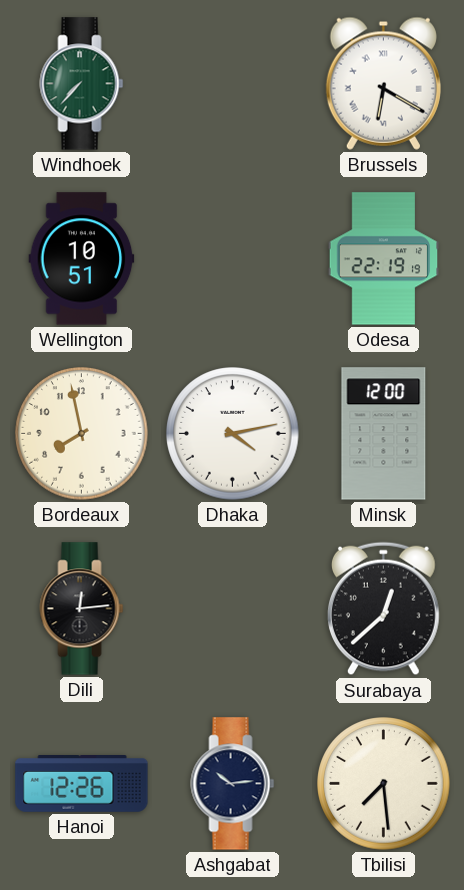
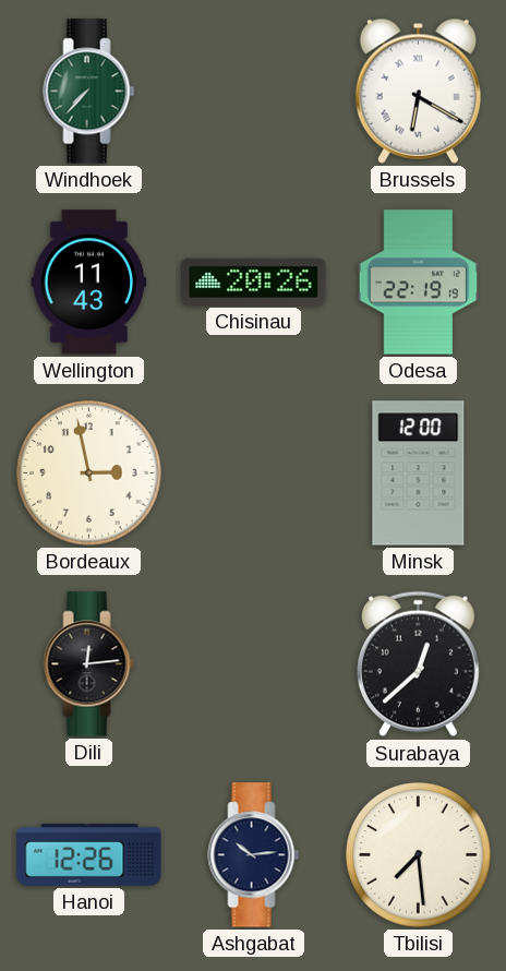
Wellington: 10:51 -> 11:43 (89, 283)
Chisinau: none -> 20:26 (254, 281)
Bordeaux: 7:58 -> 2:58 (89, 473)
Dhaka: 4:13 -> none (233, 434)
